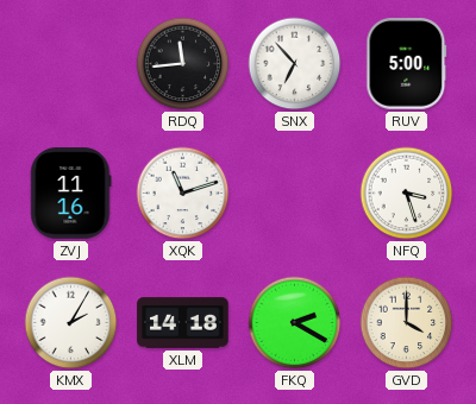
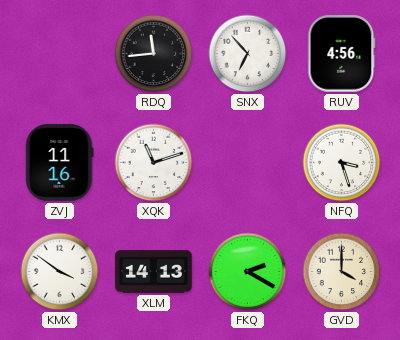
RUV: 5:00 -> 4:56 (342, 54)
KMX: 2:05 -> 3:51 (60, 272)
XLM: 14:18 -> 14:13 (154, 272)
